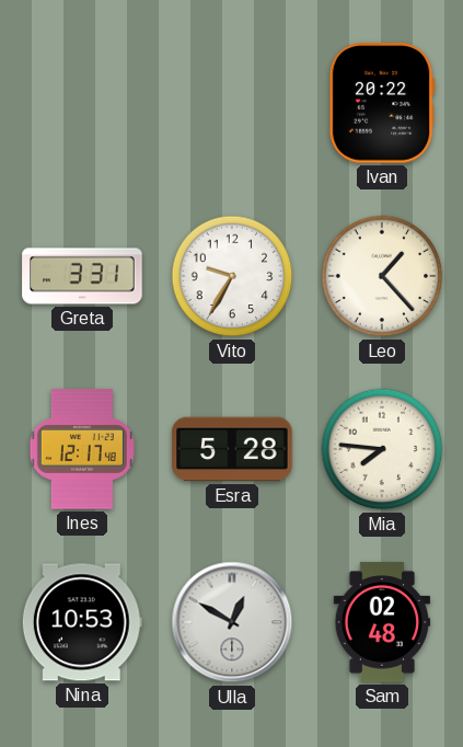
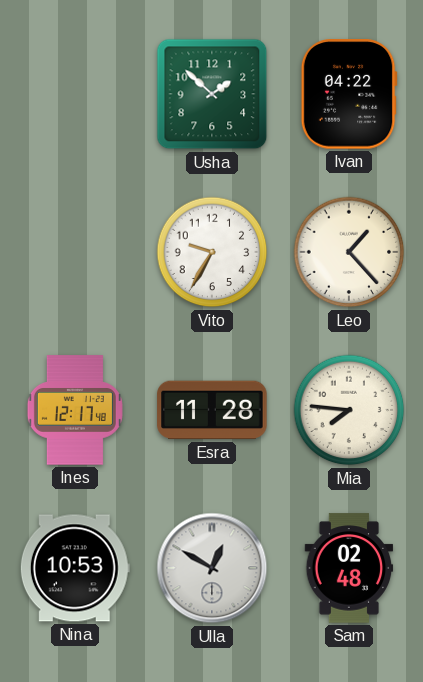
Usha: none -> 1:52 (212, 94)
Ivan: 20:22 -> 04:22 (349, 94)
Greta: 3:31 -> none (82, 276)
Esra: 5:28 -> 11:28 (212, 410)
